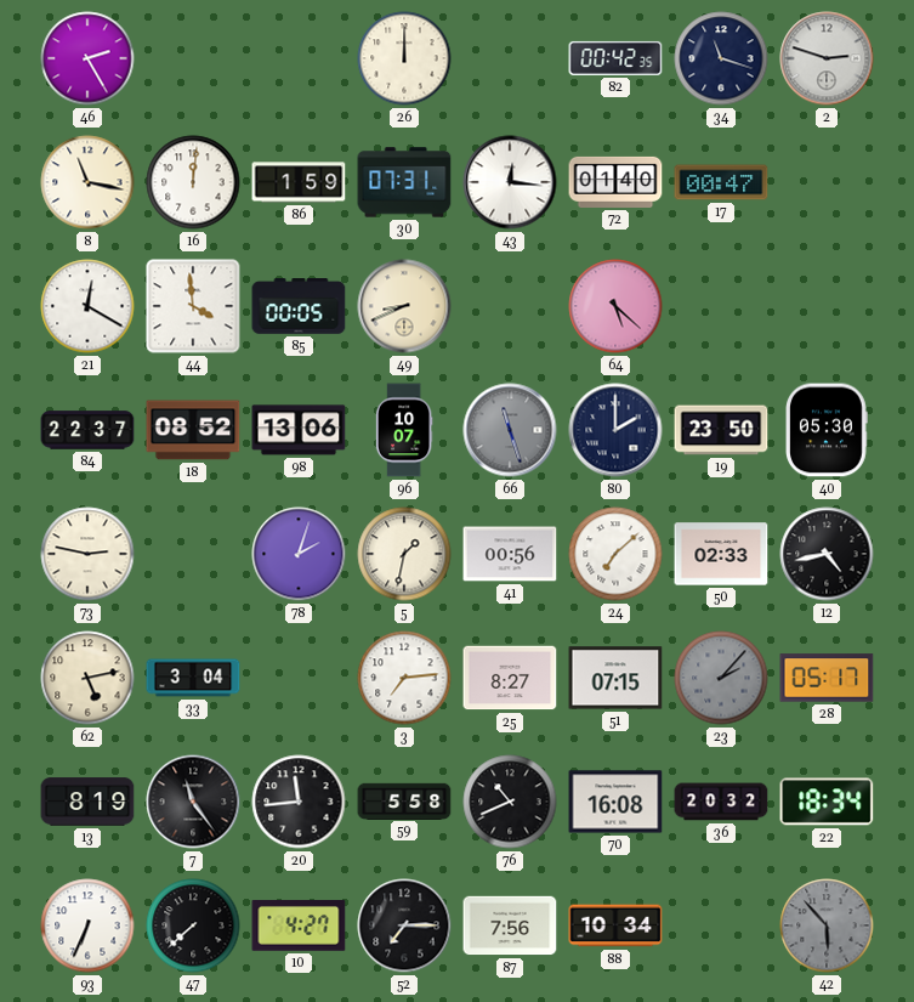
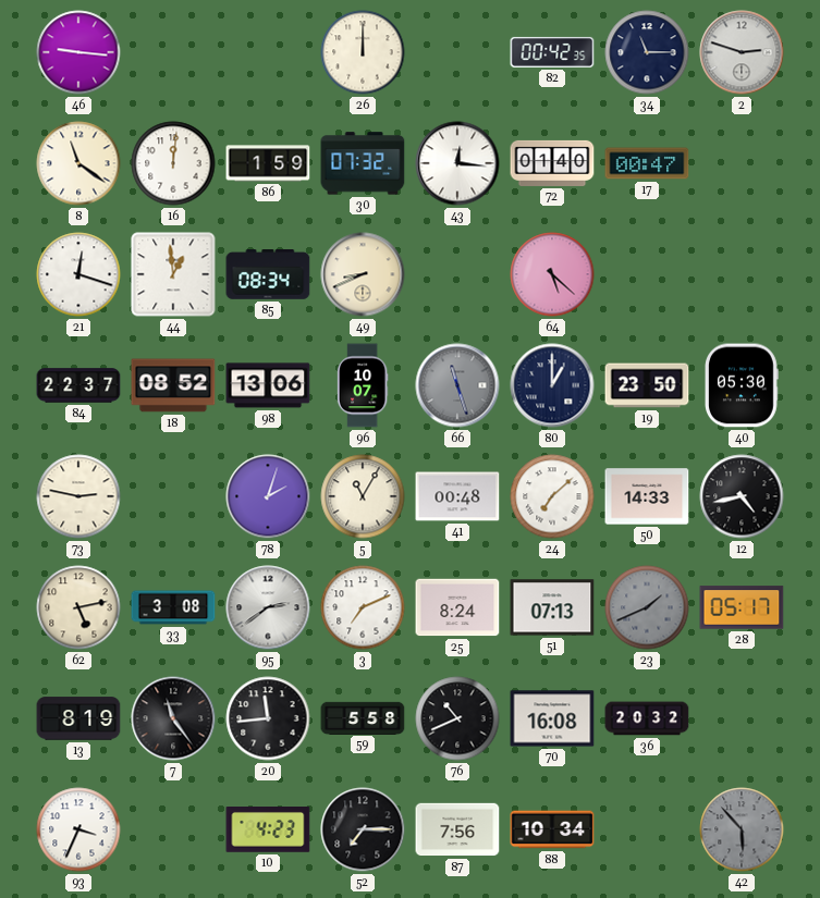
46: 2:25 -> 9:16 (78, 52)
34: 11:18 -> 11:15 (647, 52)
8: 11:17 -> 11:21 (78, 163)
30: 07:31 -> 07:32 (363, 163)
21: 12:20 -> 12:18 (78, 274)
44: 3:59 -> 12:59 (173, 274)
85: 00:05 -> 08:34 (268, 274)
80: 2:00 -> 1:00 (552, 385)
5: 1:32 -> 11:05 (363, 496)
41: 00:56 -> 00:48 (457, 496)
50: 02:33 -> 14:33 (647, 496)
33: 3:04 -> 3:08 (173, 607)
95: none -> 2:39 (268, 607)
3: 7:14 -> 7:11 (363, 607)
25: 8:27 -> 8:24 (457, 607)
51: 07:15 -> 07:13 (552, 607)
23: 2:07 -> 1:41 (647, 607)
22: 18:34 -> none (827, 802)
93: 6:34 -> 3:34 (78, 829)
47: 7:38 -> none (193, 925)
10: 4:27 -> 4:23 (268, 831)
